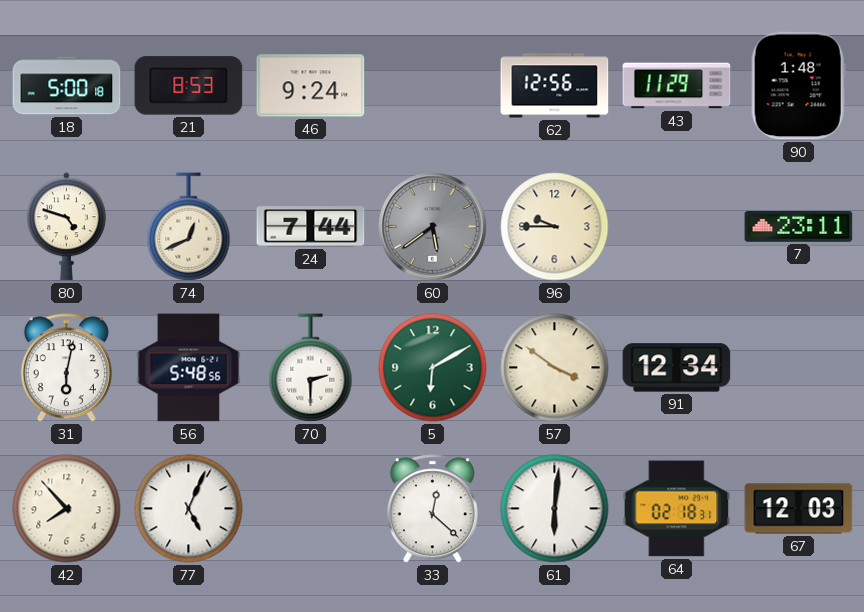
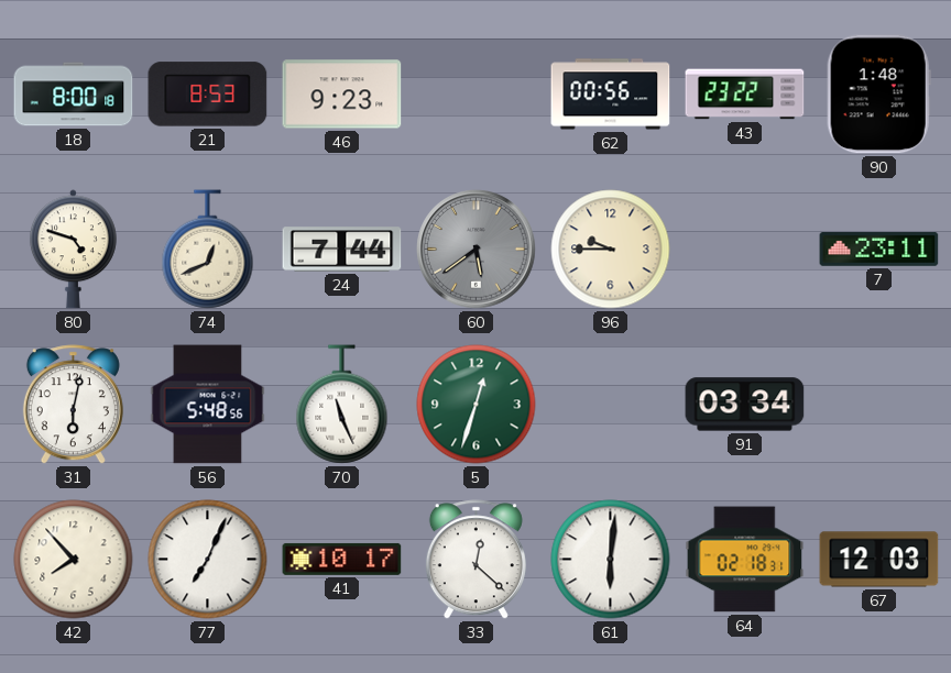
18: 5:00 -> 8:00 (74, 95)
46: 9:24 -> 9:23 (342, 95)
62: 12:56 -> 00:56 (611, 95)
43: 11:29 -> 23:22 (745, 95)
70: 2:30 -> 11:26 (342, 405)
5: 6:10 -> 12:33 (477, 405)
57: 3:51 -> none (555, 368)
91: 12:34 -> 03:34 (745, 405)
77: 5:04 -> 7:04 (208, 560)
41: none -> 10:17 (342, 559)
